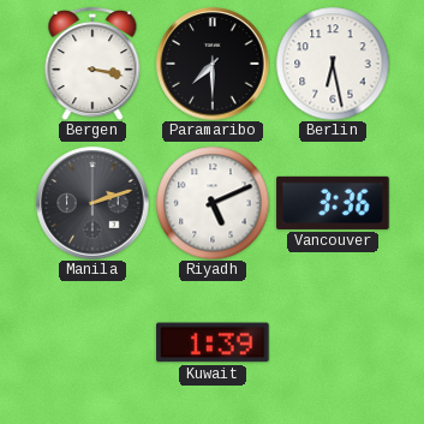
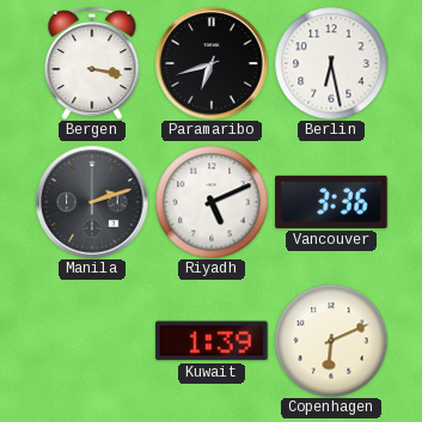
Paramaribo: 7:30 -> 6:42 (212, 63)
Copenhagen: none -> 6:11 (331, 341)
